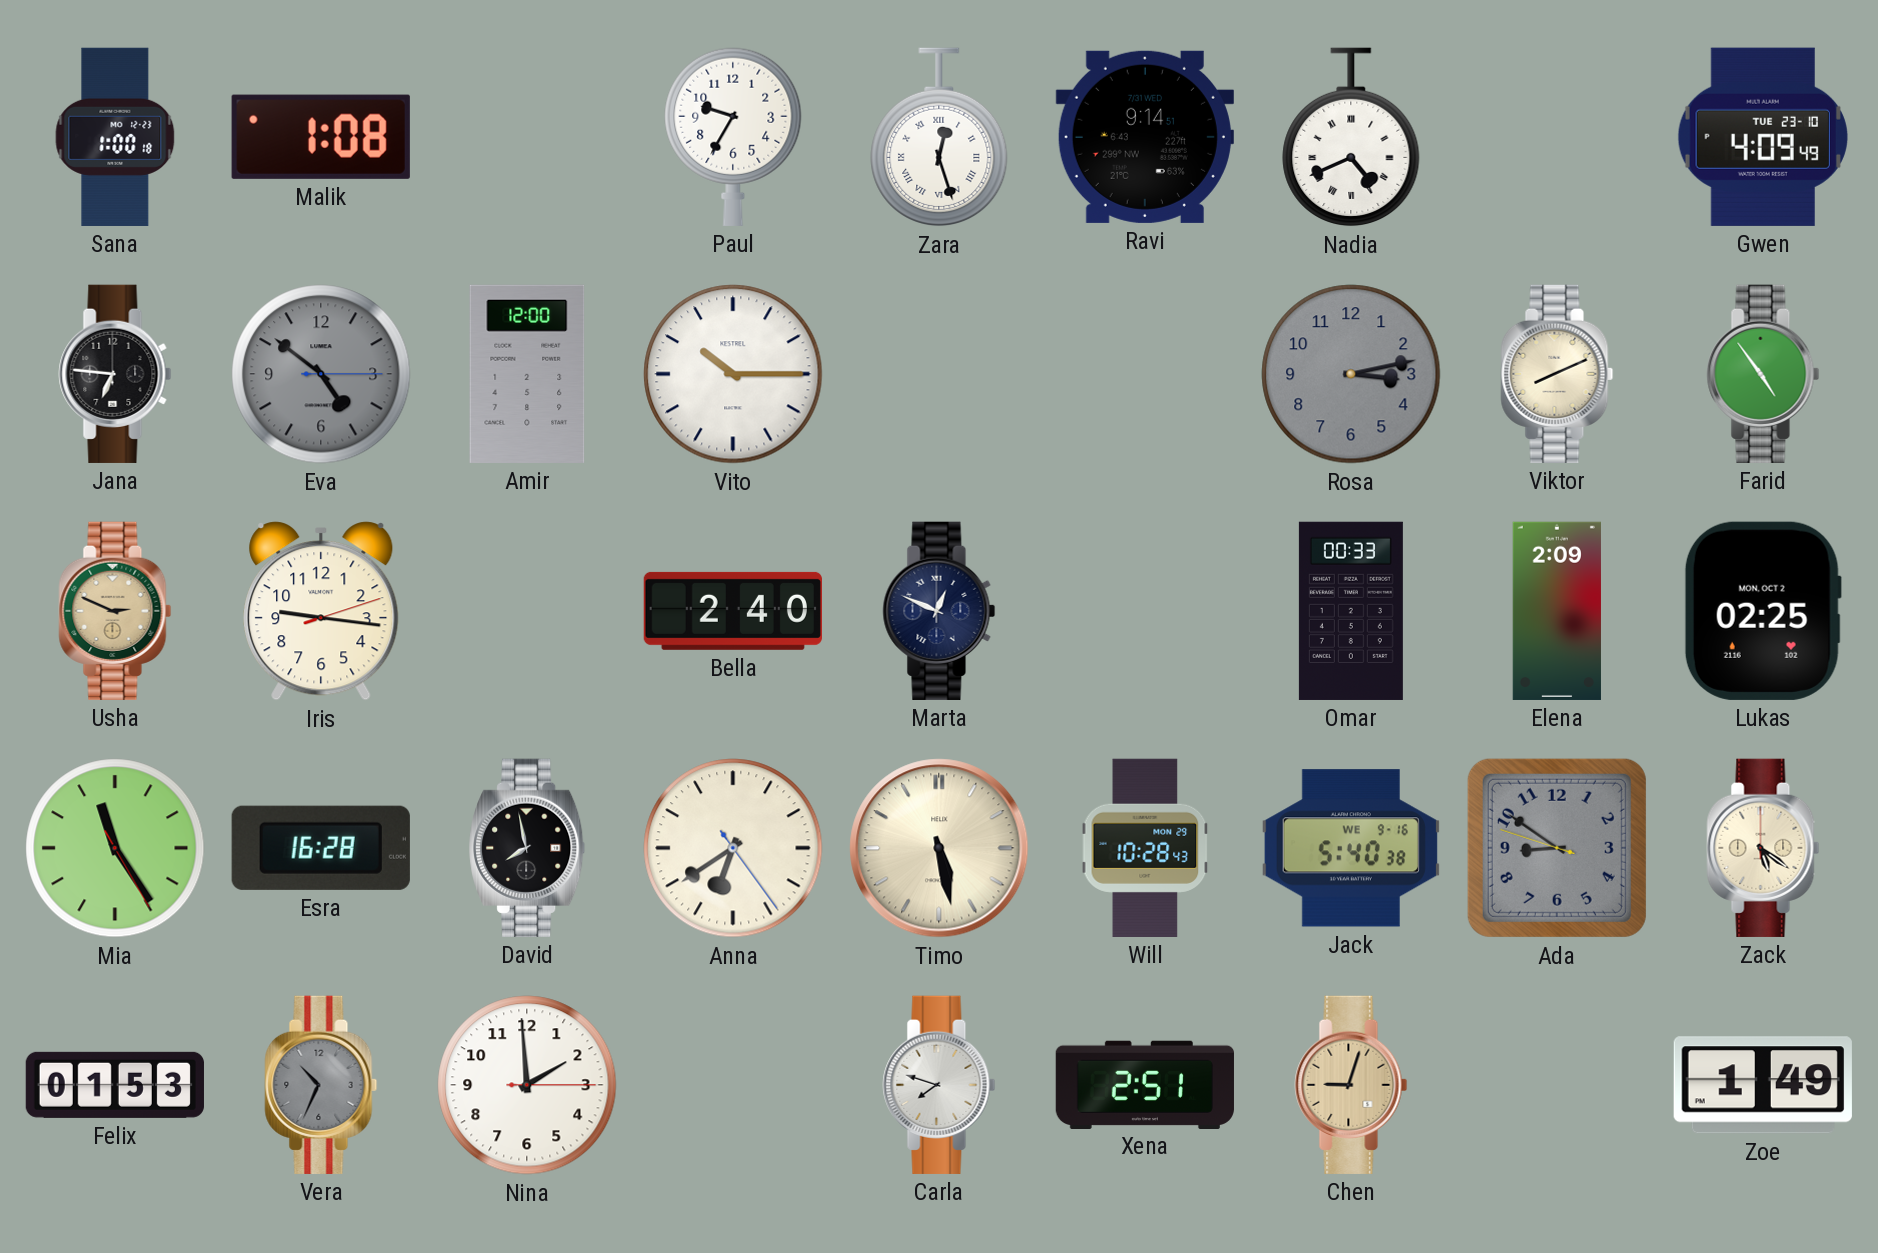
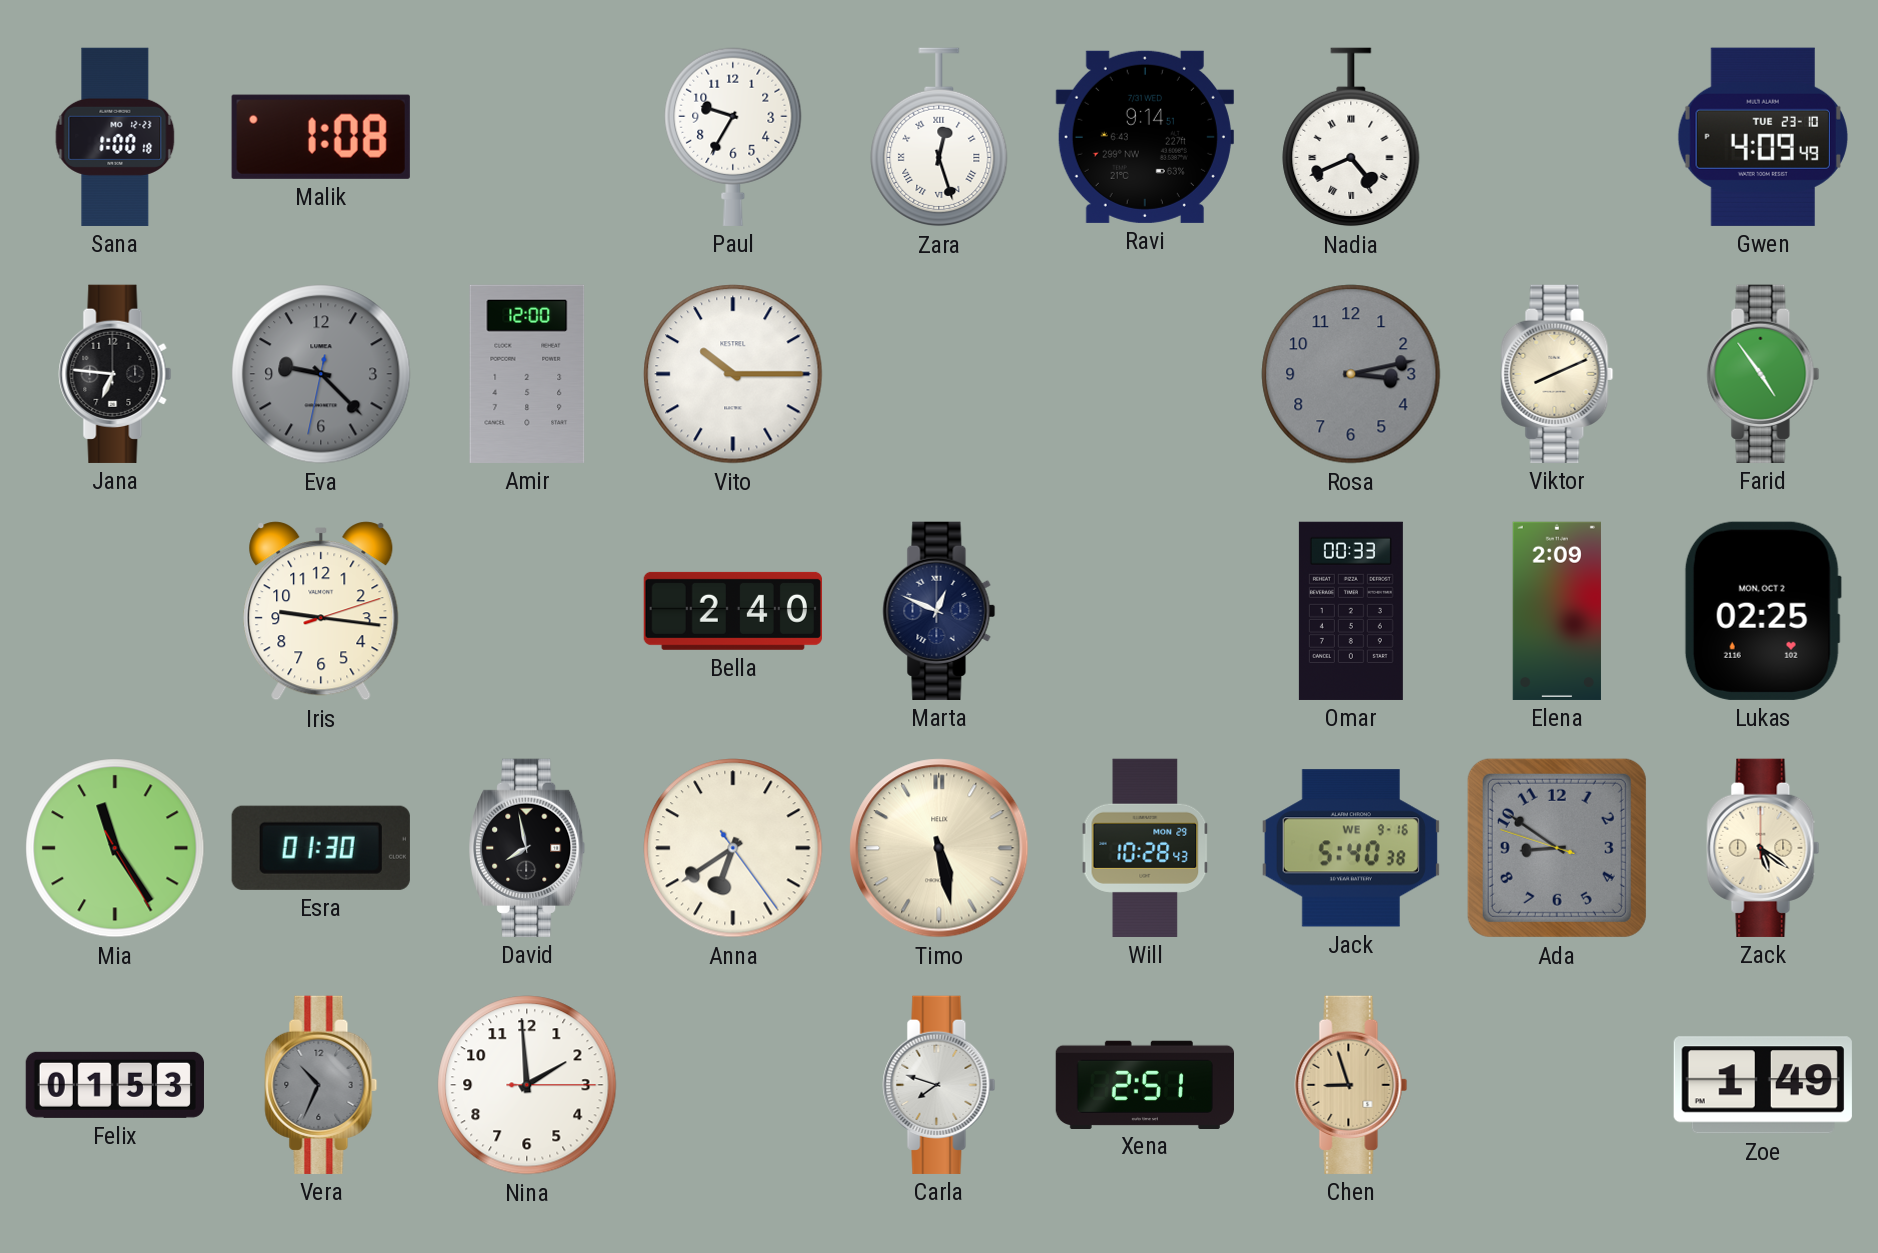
Eva: 4:51 -> 9:22 (321, 374)
Usha: 2:49 -> none (115, 611)
Esra: 16:28 -> 01:30 (321, 848)
Chen: 9:03 -> 8:57 (1351, 1085)
